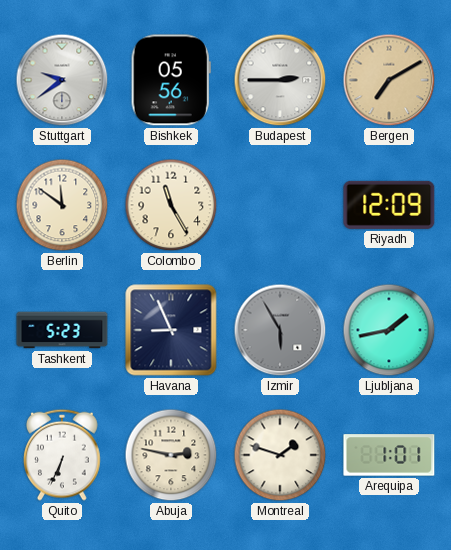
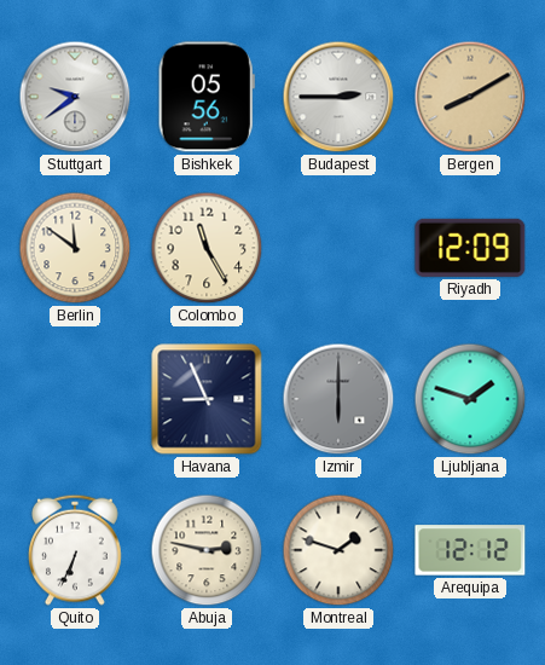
Bergen: 7:10 -> 8:10 (470, 97)
Tashkent: 5:23 -> none (62, 330)
Izmir: 5:55 -> 6:00 (338, 399)
Ljubljana: 1:43 -> 1:48 (470, 399)
Arequipa: 1:01 -> 12:12 (470, 550)
